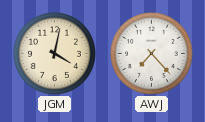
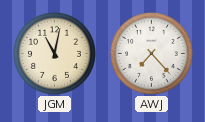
JGM: 4:02 -> 11:02 (54, 53)
